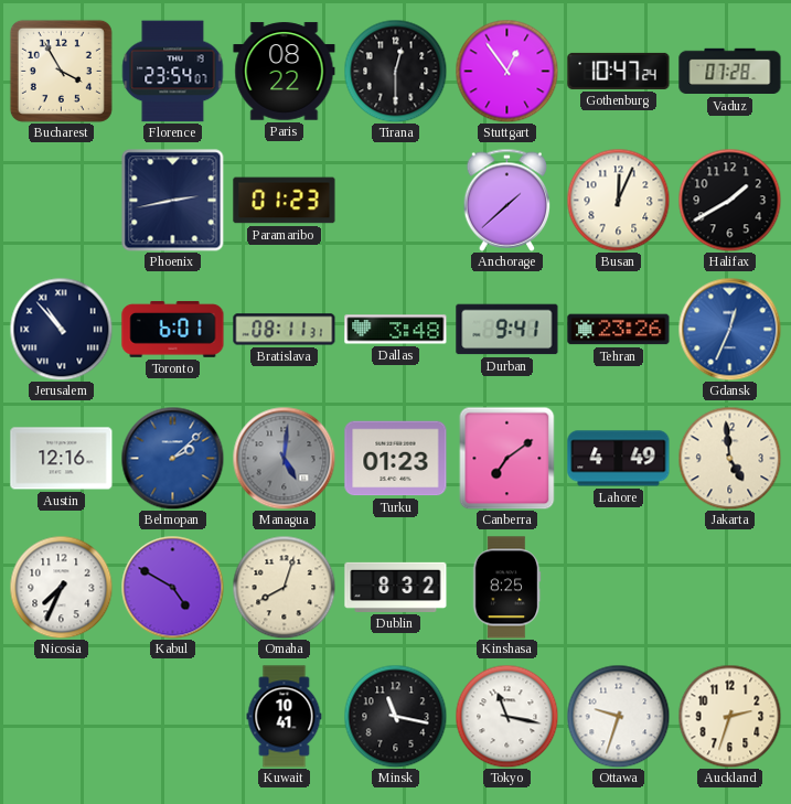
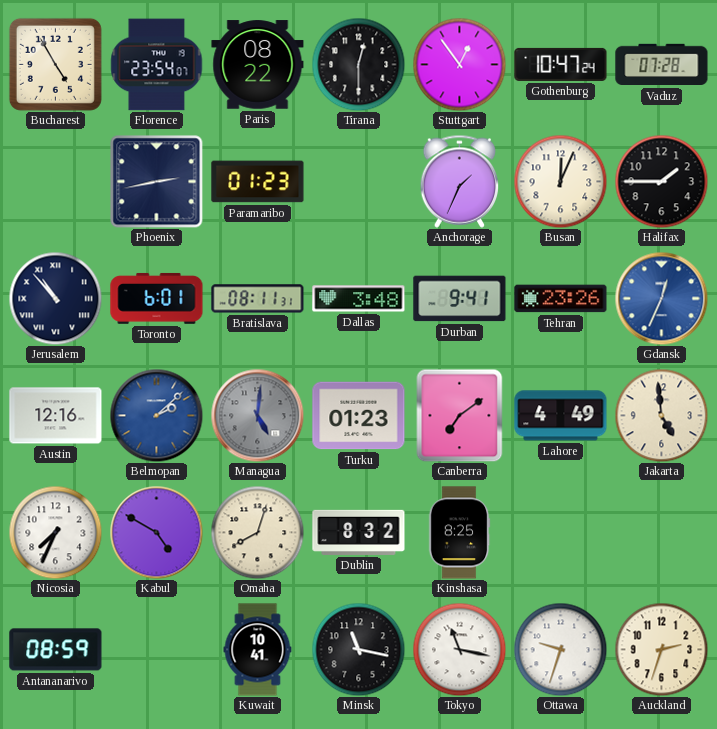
Bucharest: 3:55 -> 4:55 (55, 64)
Anchorage: 1:38 -> 1:34 (460, 181)
Halifax: 1:40 -> 1:45 (661, 181)
Antananarivo: none -> 08:59 (56, 650)
